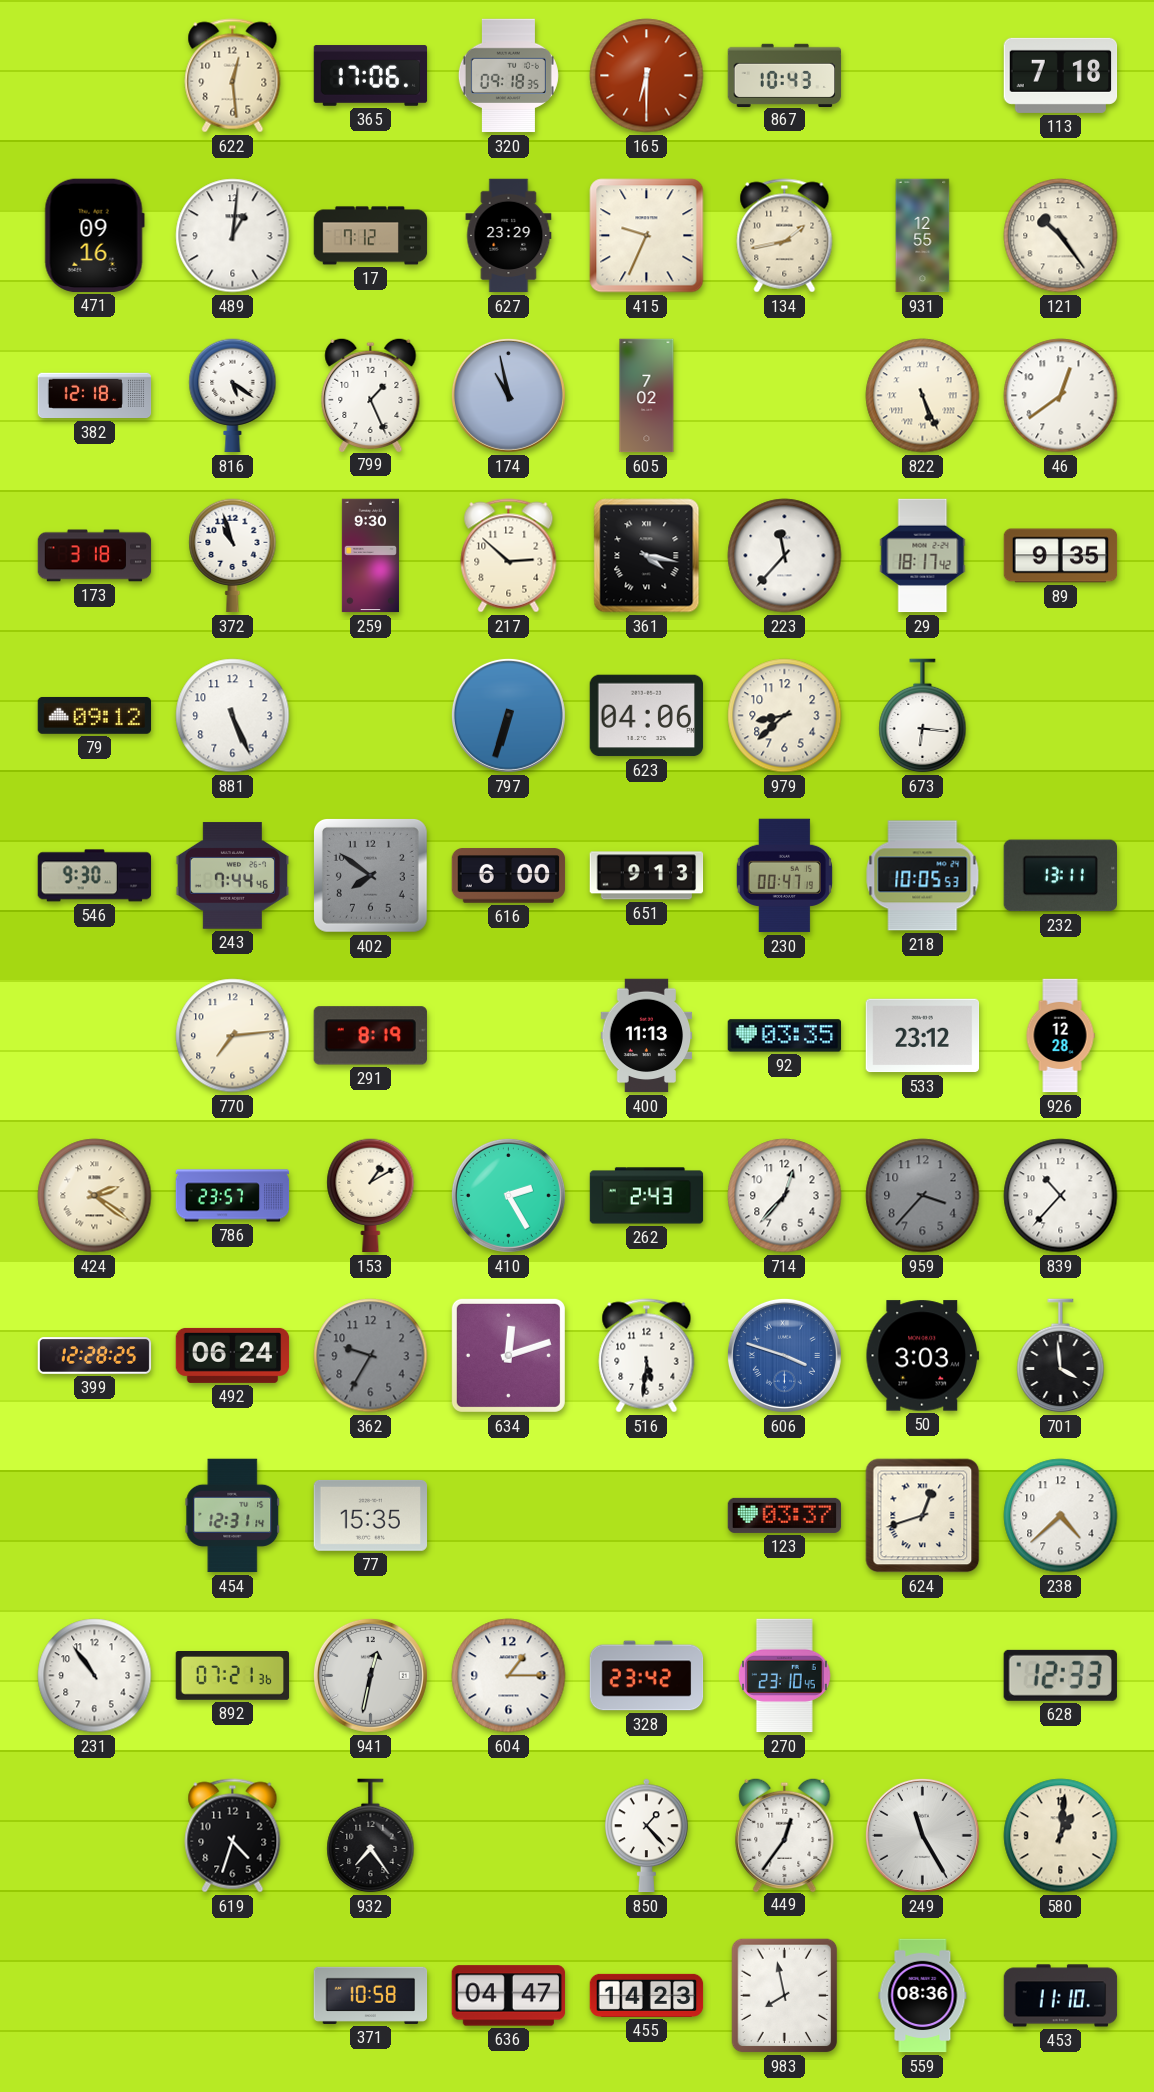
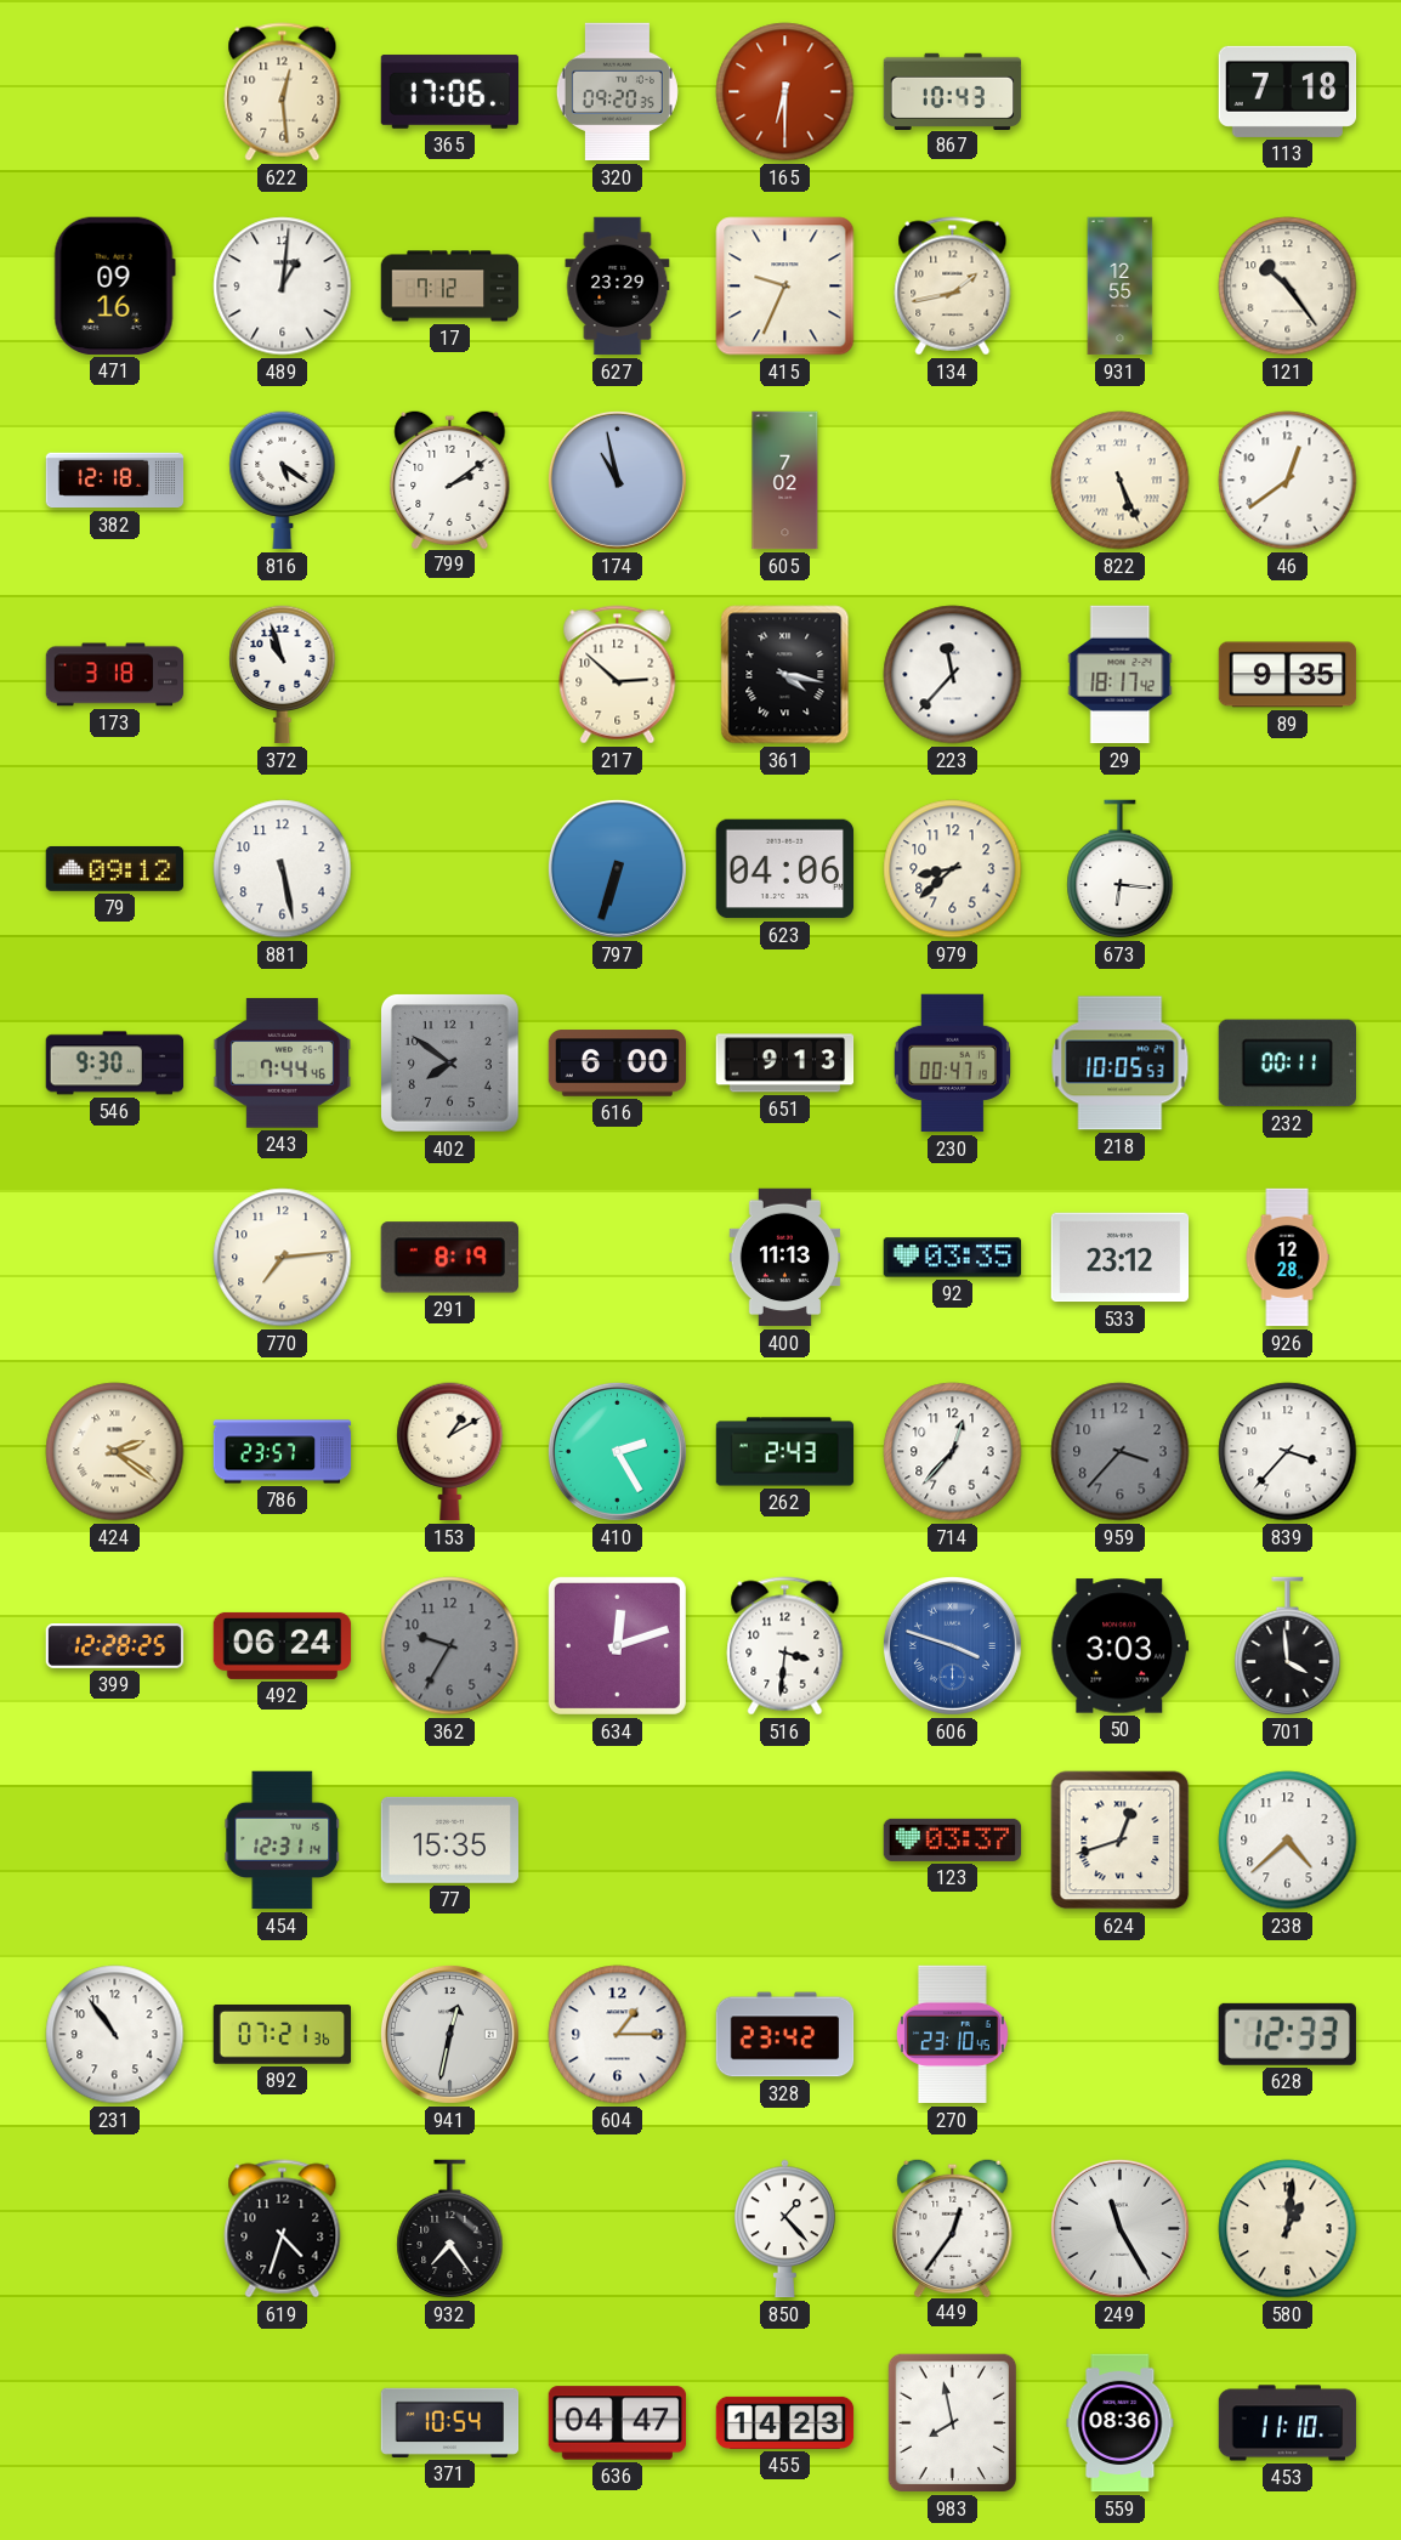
320: 09:18 -> 09:20 (617, 92)
799: 1:26 -> 2:09 (450, 478)
259: 9:30 -> none (370, 556)
881: 5:26 -> 5:28 (283, 869)
232: 13:11 -> 00:11 (1287, 1064)
839: 10:37 -> 3:37 (1288, 1452)
516: 5:31 -> 3:31 (785, 1646)
371: 10:58 -> 10:54 (450, 2422)
